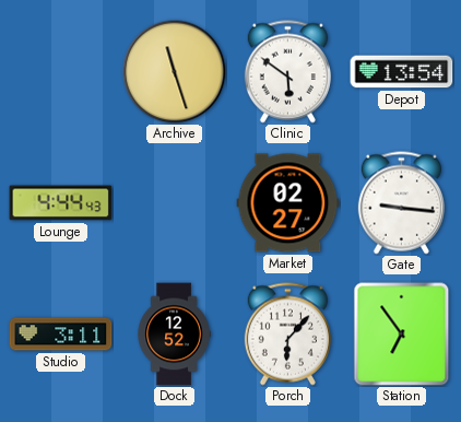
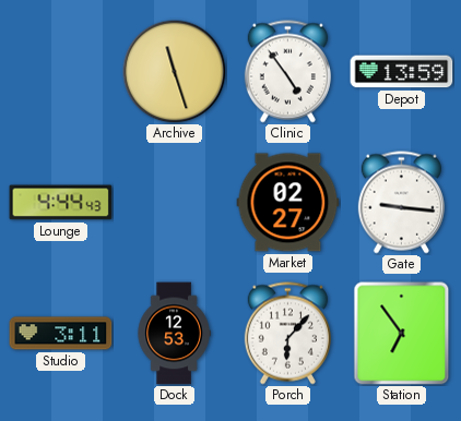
Clinic: 5:51 -> 4:54 (287, 72)
Depot: 13:54 -> 13:59 (402, 72)
Dock: 12:52 -> 12:53 (174, 334)
